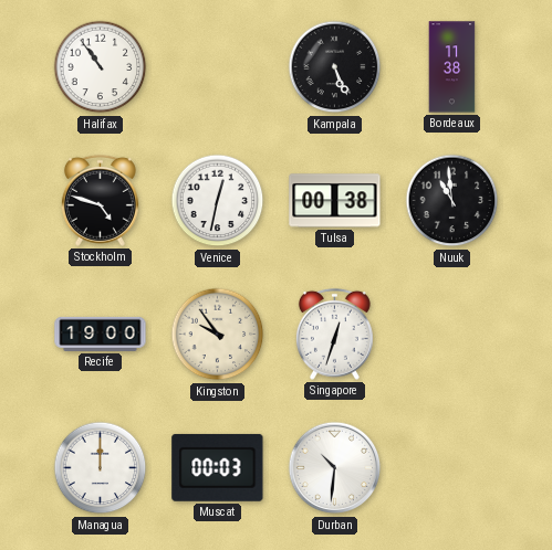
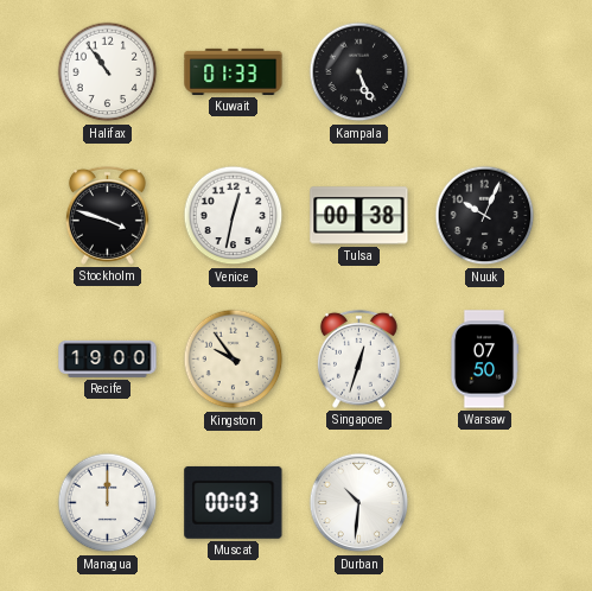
Kuwait: none -> 01:33 (234, 71)
Bordeaux: 11:38 -> none (452, 67)
Stockholm: 4:48 -> 3:48 (107, 215)
Nuuk: 10:59 -> 10:04 (485, 216)
Warsaw: none -> 07:50 (484, 360)
